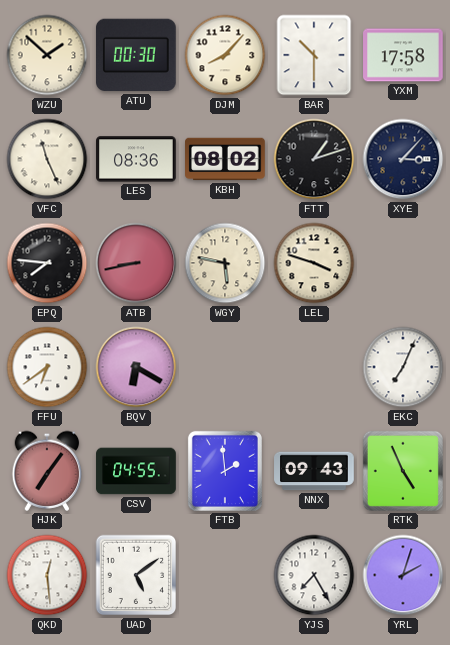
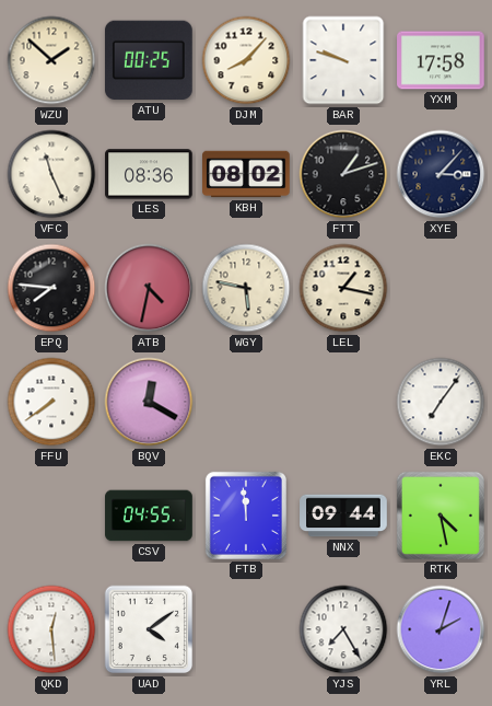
ATU: 00:30 -> 00:25 (149, 60)
BAR: 10:30 -> 9:48 (343, 60)
ATB: 8:43 -> 4:32 (149, 288)
LEL: 3:48 -> 1:17 (343, 288)
FFU: 6:39 -> 7:39 (51, 402)
BQV: 6:20 -> 12:20 (149, 402)
EKC: 7:04 -> 7:06 (441, 402)
HJK: 7:06 -> none (47, 471)
FTB: 1:59 -> 11:59 (246, 516)
NNX: 09:43 -> 09:44 (343, 516)
RTK: 4:56 -> 4:28 (441, 516)
UAD: 5:09 -> 4:09 (149, 629)
